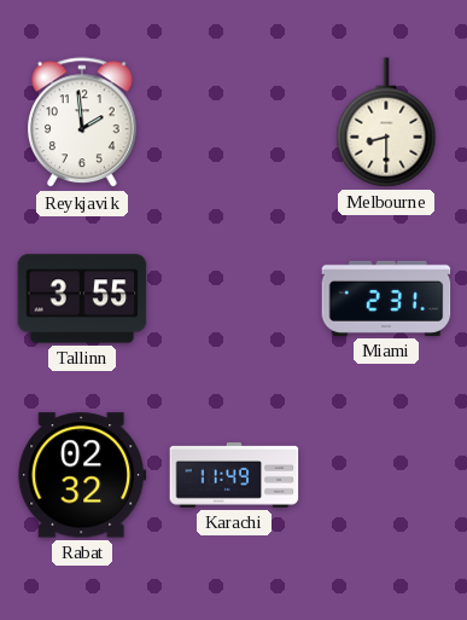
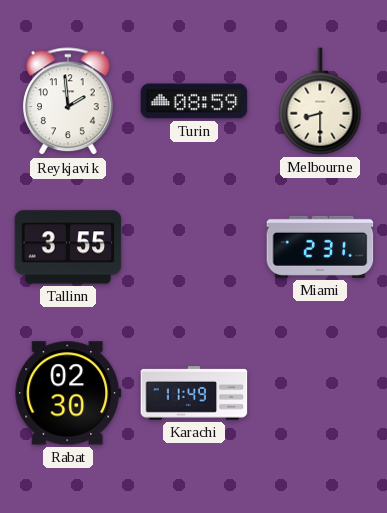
Turin: none -> 08:59 (194, 101)
Rabat: 02:32 -> 02:30 (68, 393)
